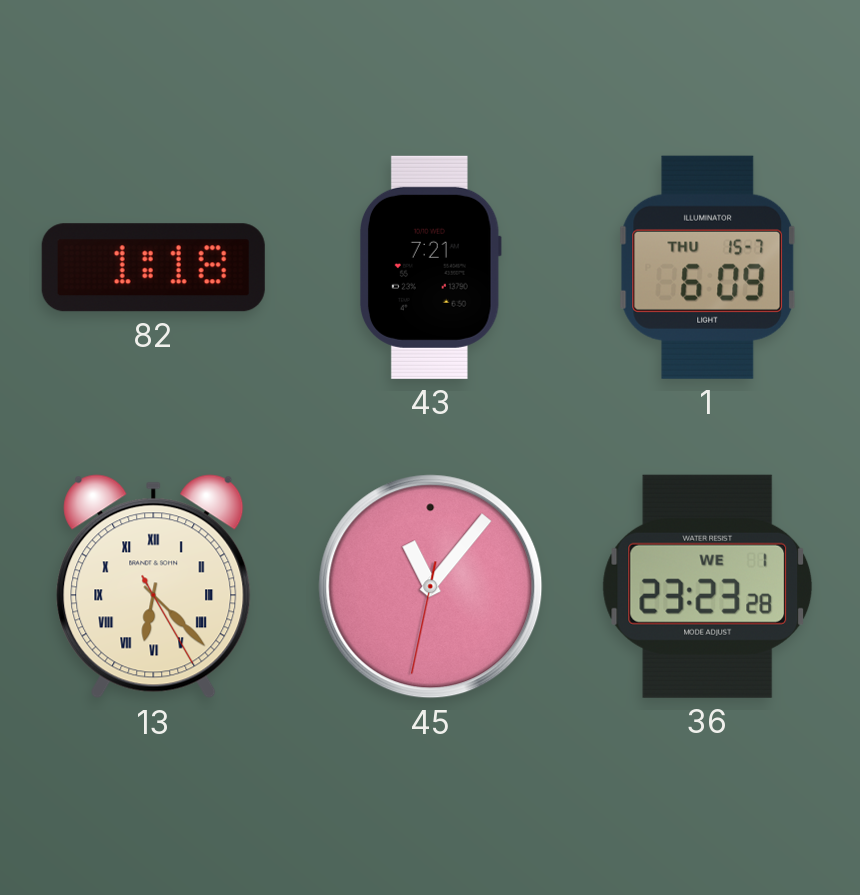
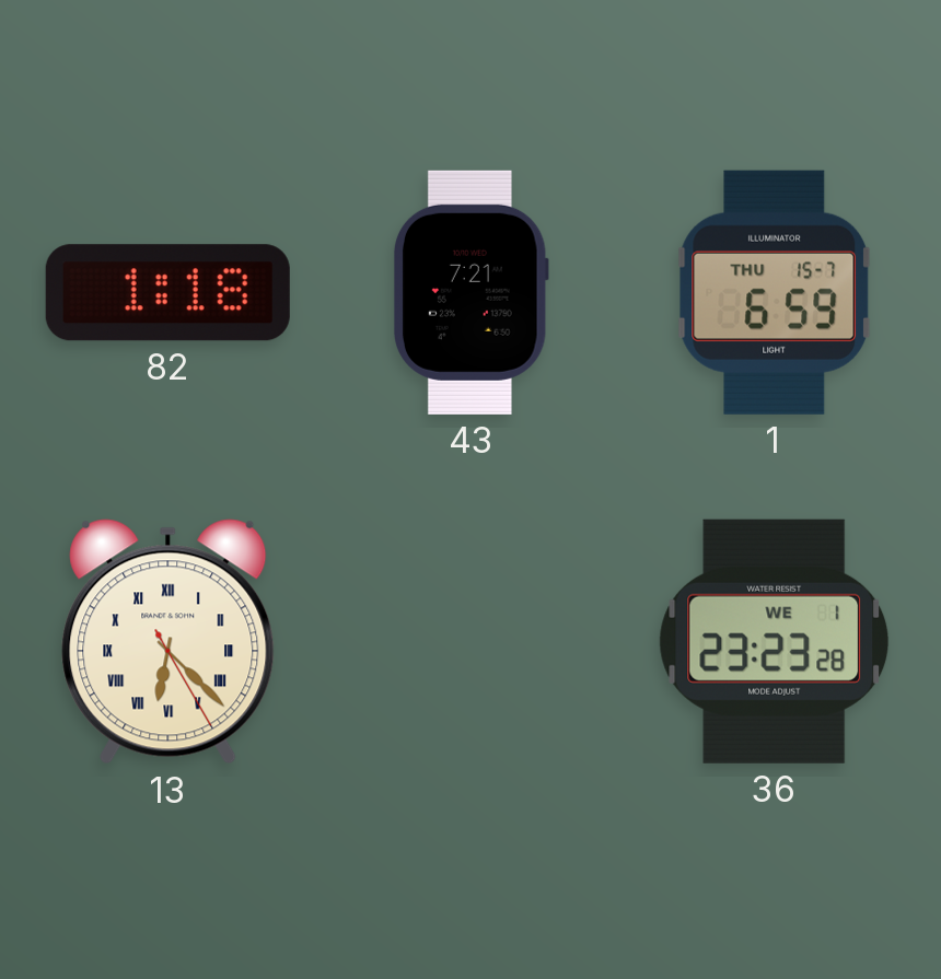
1: 6:09 -> 6:59 (774, 292)
45: 11:06 -> none (431, 587)
